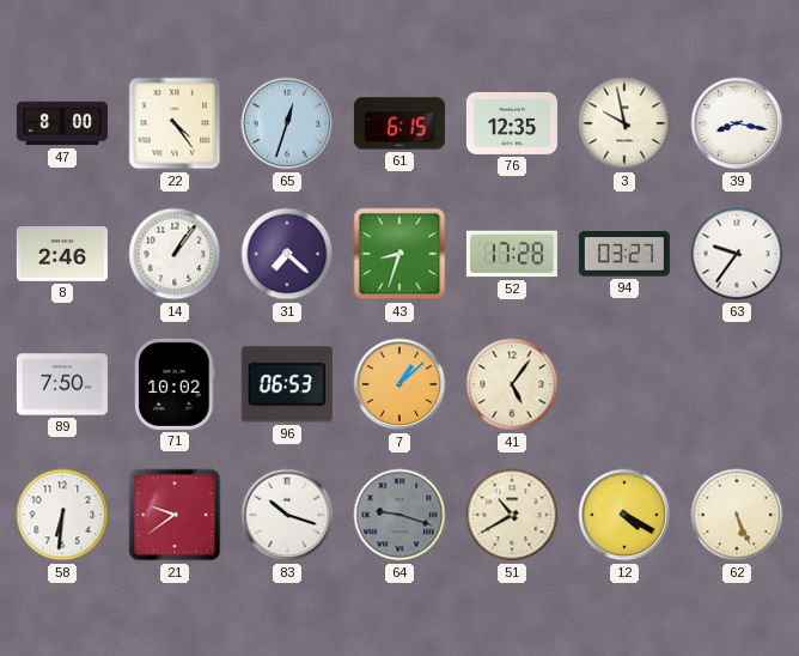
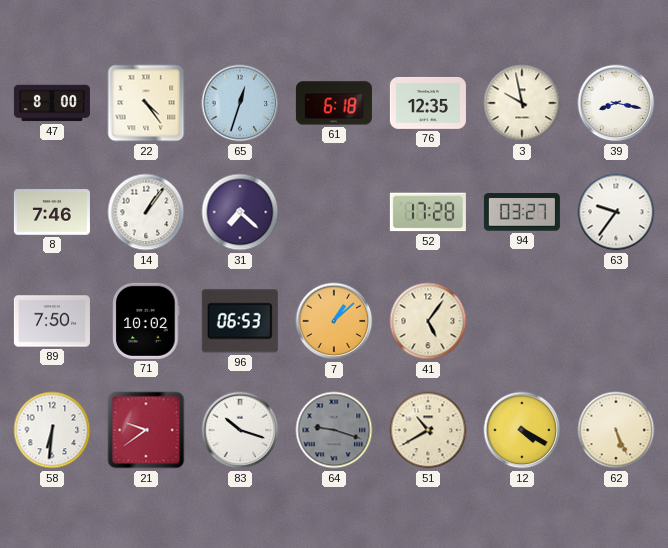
61: 6:15 -> 6:18 (334, 103)
8: 2:46 -> 7:46 (52, 212)
43: 8:33 -> none (399, 254)
